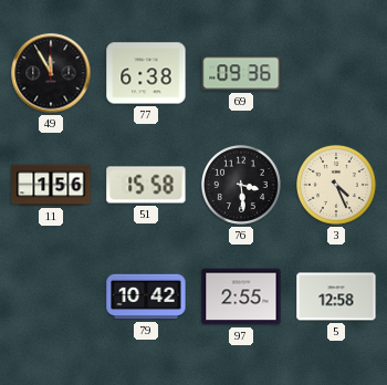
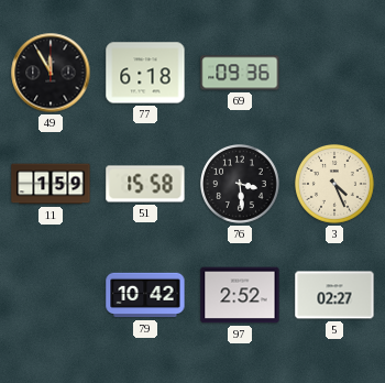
77: 6:38 -> 6:18 (145, 73)
11: 1:56 -> 1:59 (51, 184)
97: 2:55 -> 2:52 (240, 295)
5: 12:58 -> 02:27 (334, 295)
